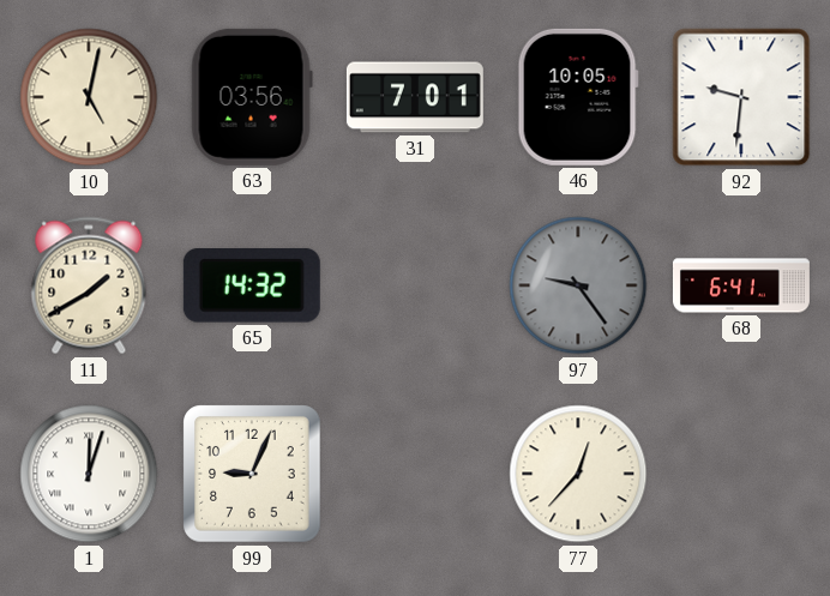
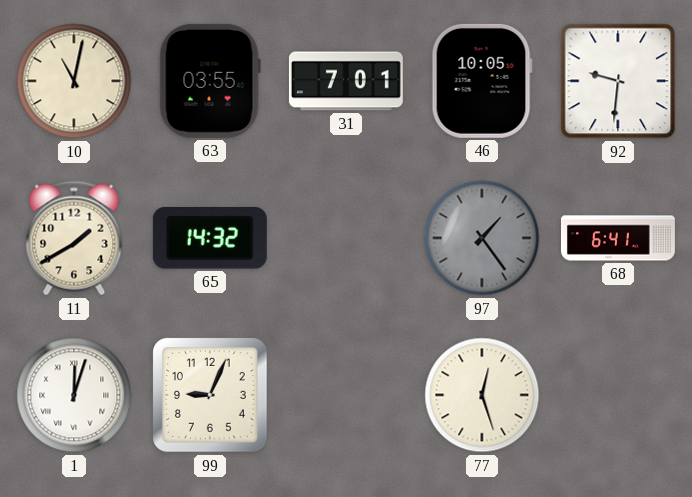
10: 5:02 -> 11:02 (74, 81)
63: 03:56 -> 03:55 (210, 81)
97: 9:24 -> 1:24 (482, 238)
77: 12:37 -> 12:27 (482, 395)
